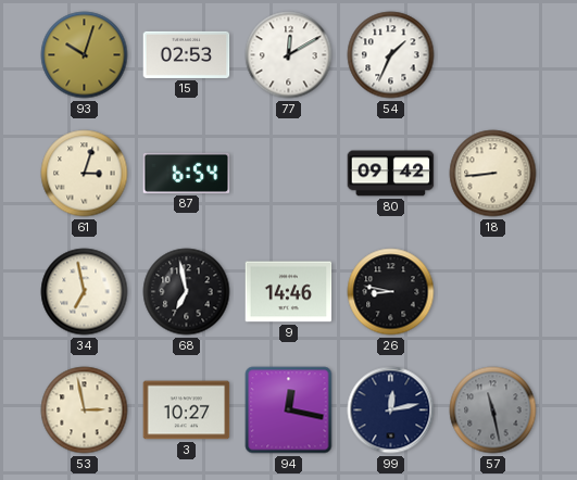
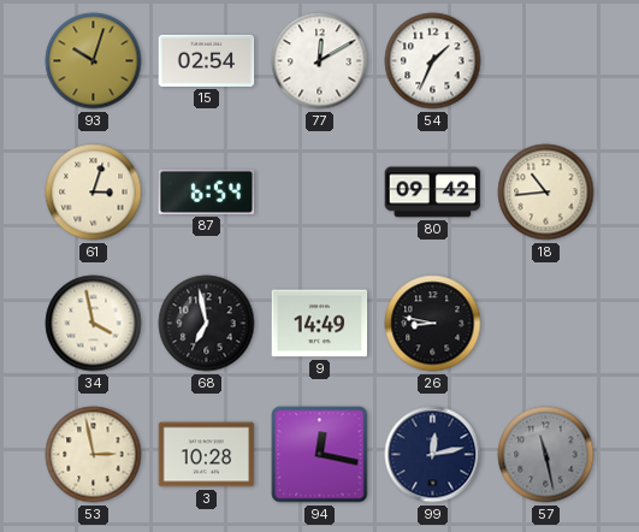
15: 02:53 -> 02:54 (207, 60)
18: 8:44 -> 10:44 (546, 193)
34: 6:58 -> 3:58 (94, 324)
9: 14:46 -> 14:49 (320, 324)
3: 10:27 -> 10:28 (207, 455)
